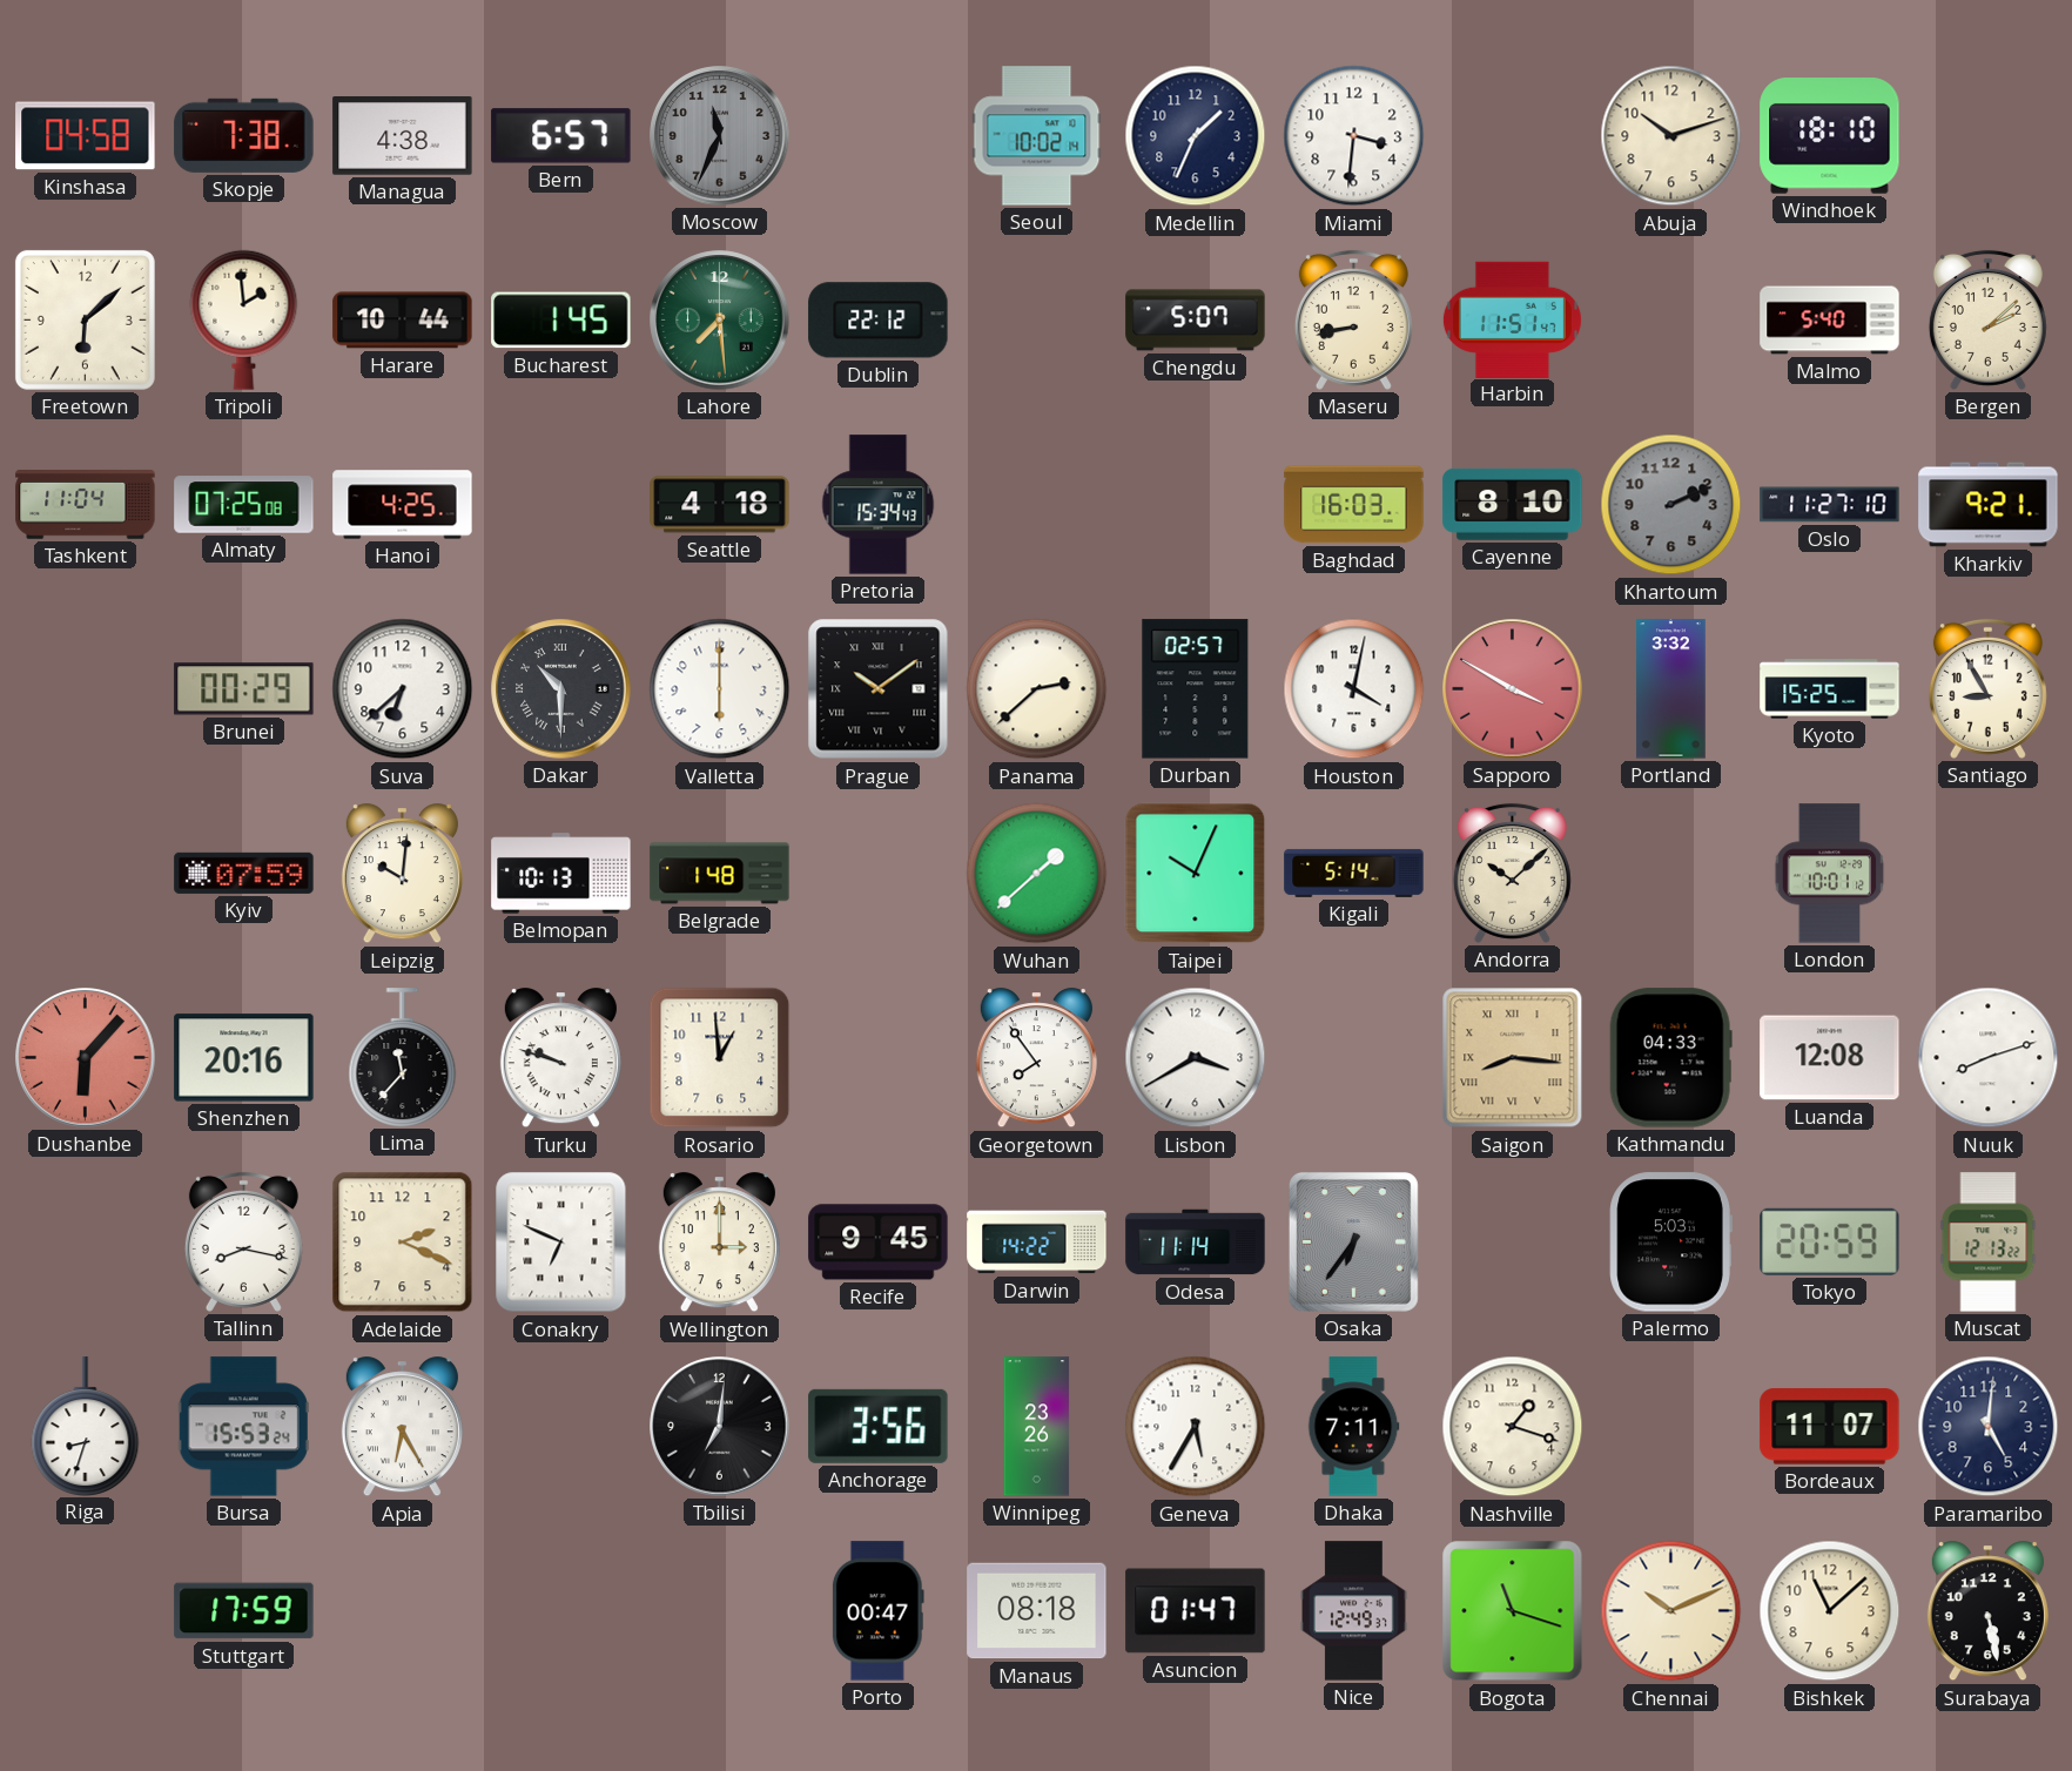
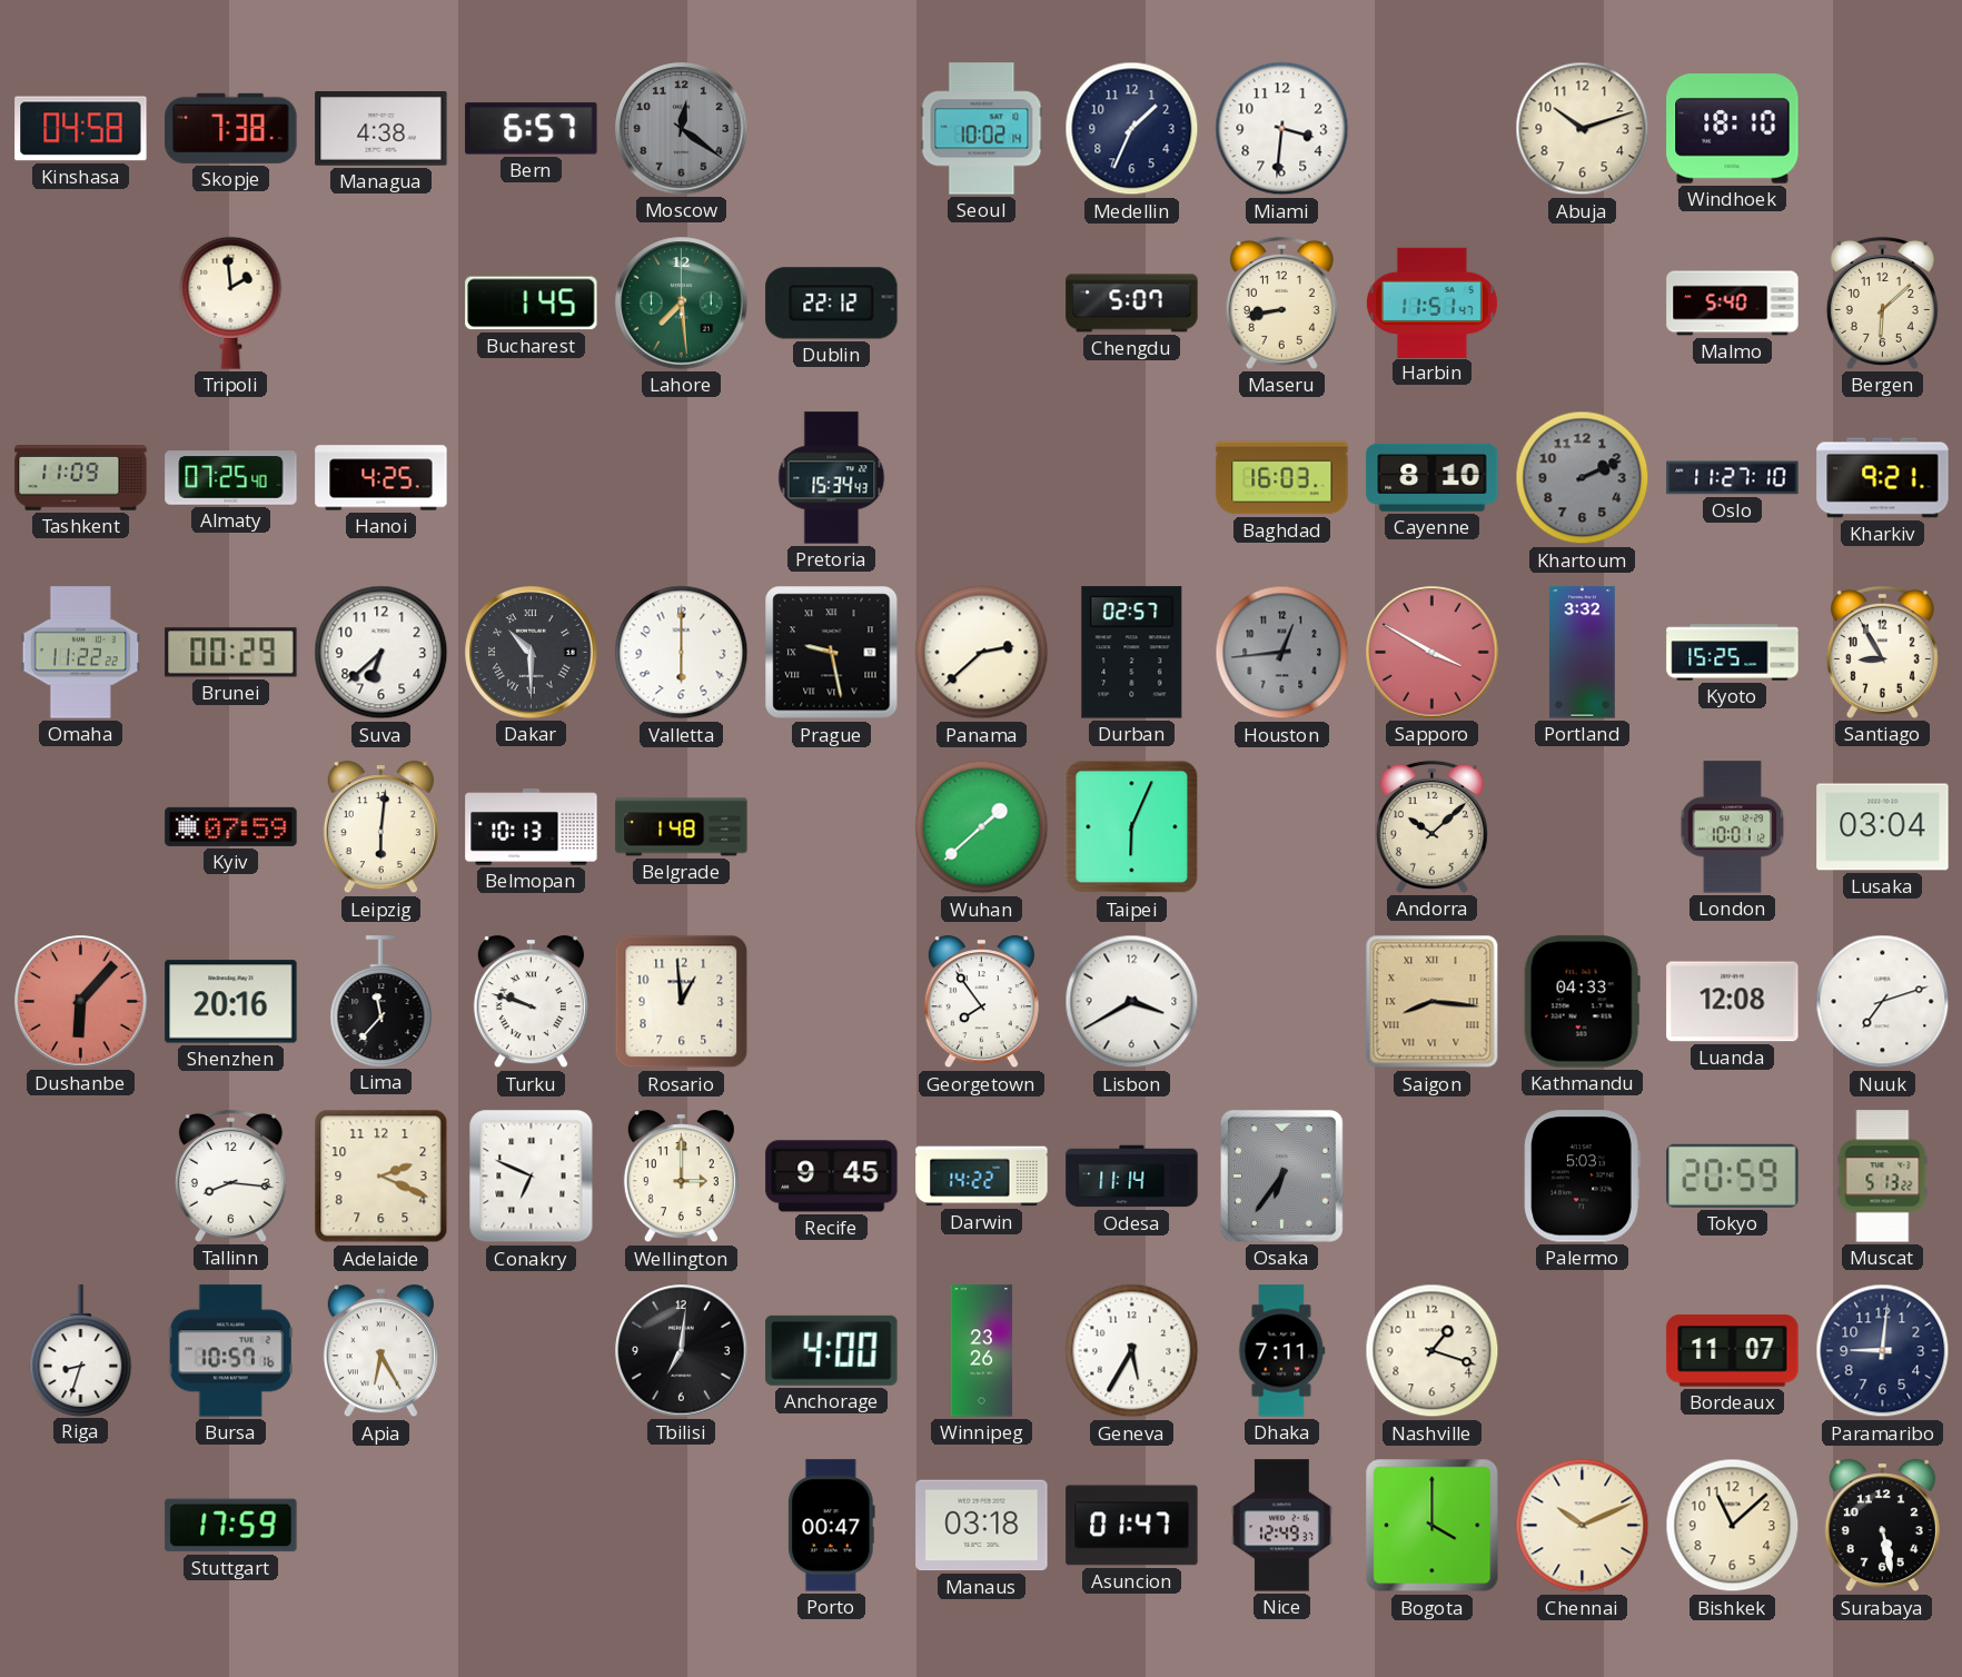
Moscow: 11:34 -> 12:21 (682, 129)
Freetown: 6:08 -> none (85, 319)
Harare: 10:44 -> none (403, 321)
Bergen: 2:08 -> 6:08 (1882, 302)
Tashkent: 11:04 -> 11:09 (81, 478)
Almaty: 07:25:08 -> 07:25:40 (231, 478)
Seattle: 4:18 -> none (720, 505)
Omaha: none -> 11:22 (81, 653)
Prague: 10:09 -> 9:28 (832, 653)
Houston: 4:02 -> 12:44 (1282, 653)
Houston dial: white -> grey (1282, 653)
Leipzig: 10:01 -> 6:01 (380, 827)
Taipei: 10:04 -> 6:04 (1132, 827)
Kigali: 5:14 -> none (1354, 873)
Lusaka: none -> 03:04 (1883, 827)
Nuuk: 8:12 -> 7:12 (1883, 1002)
Tallinn: 8:17 -> 8:16 (230, 1175)
Muscat: 12:13 -> 5:13 (1883, 1177)
Bursa: 15:53 -> 10:57 (230, 1351)
Anchorage: 3:56 -> 4:00 (832, 1350)
Paramaribo: 5:01 -> 9:01 (1883, 1351)
Manaus: 08:18 -> 03:18 (982, 1526)
Bogota: 11:18 -> 4:00 (1433, 1526)
